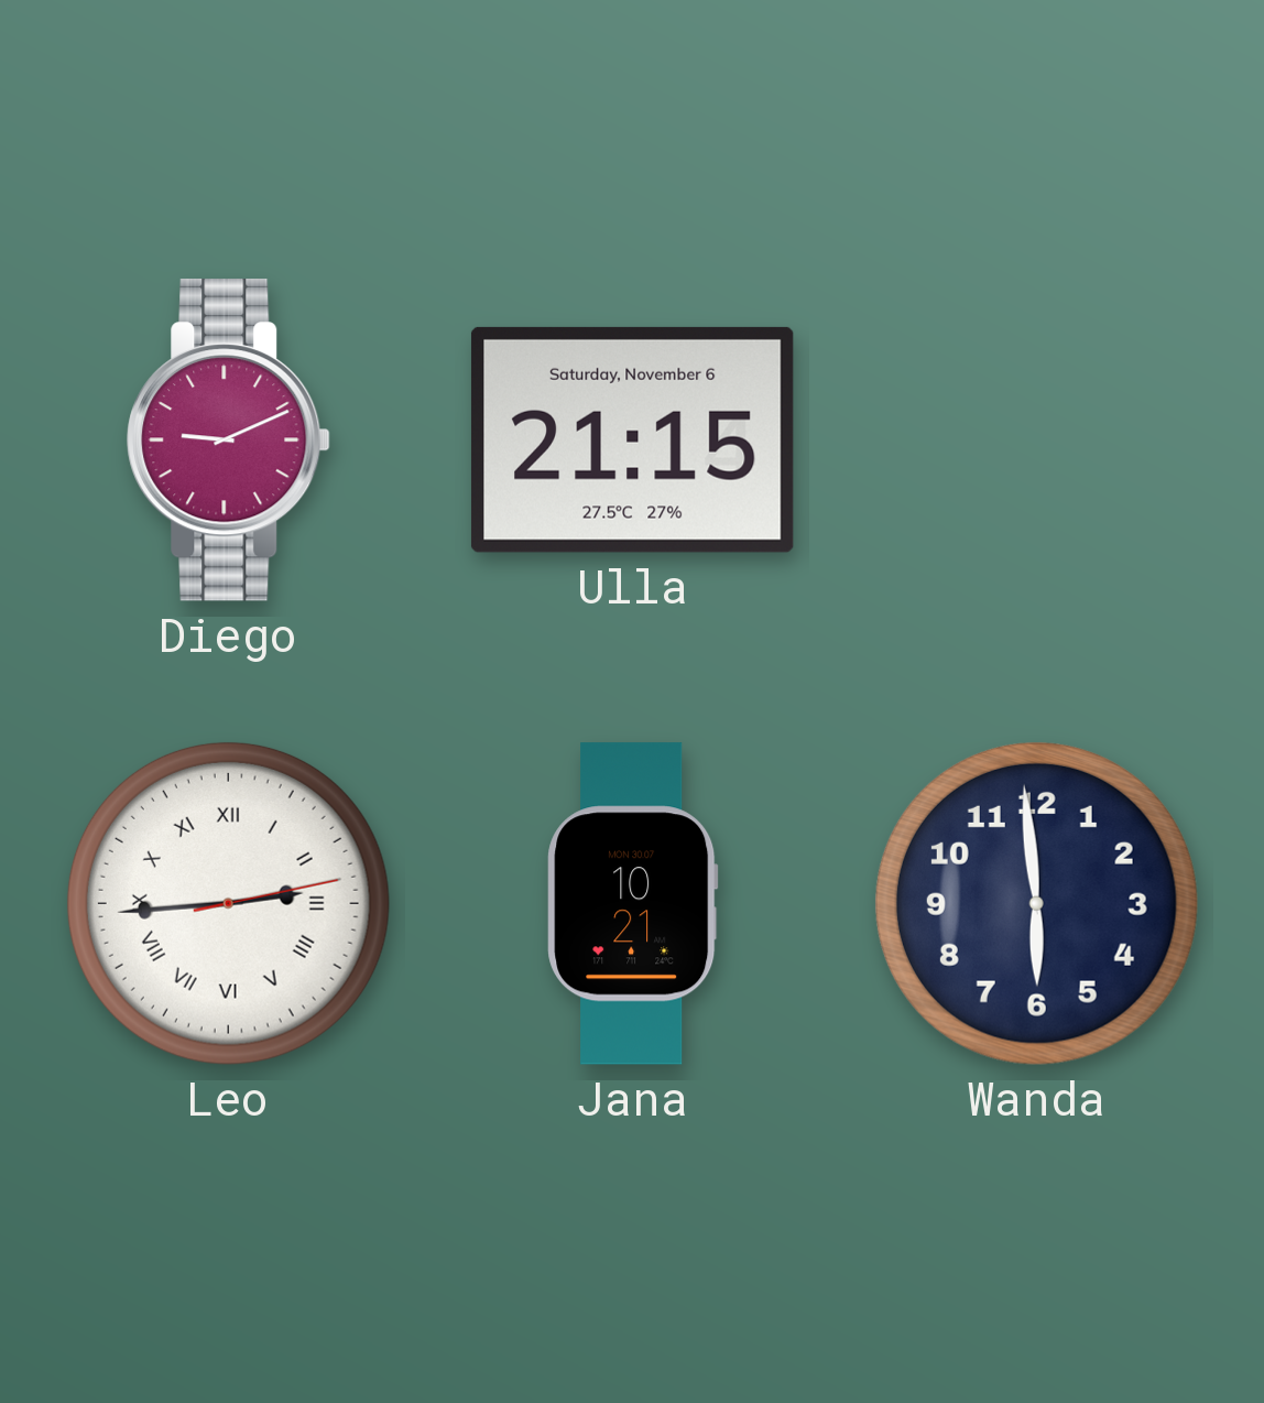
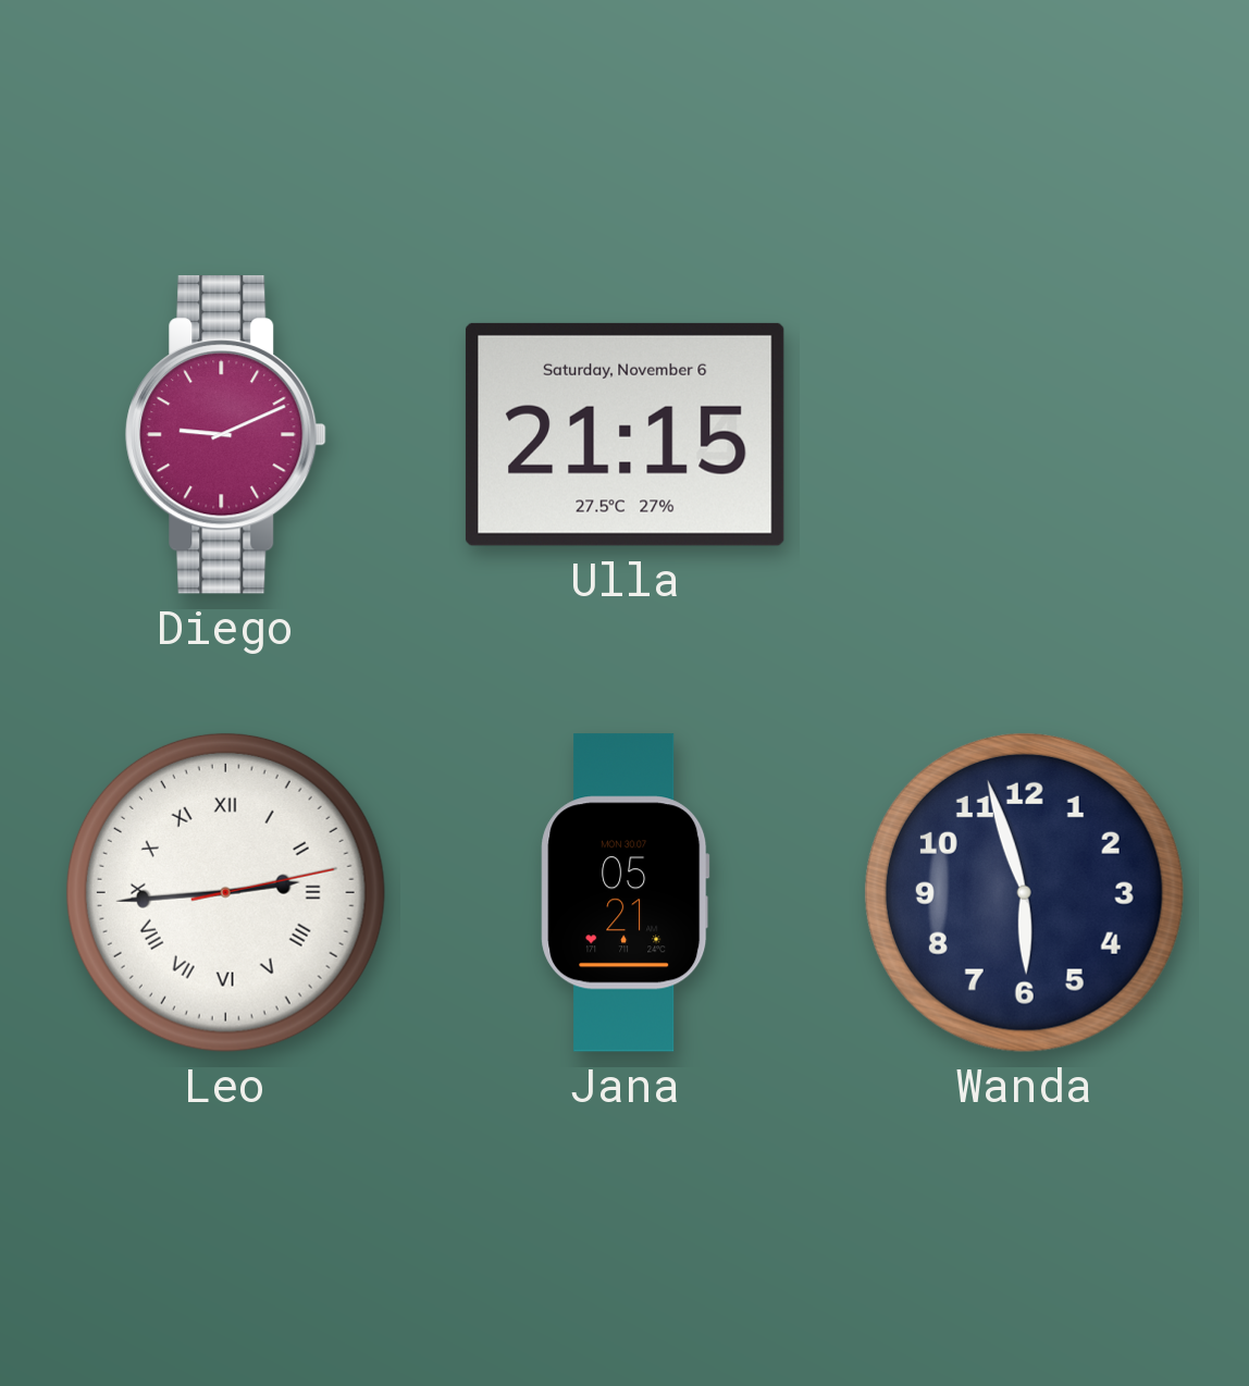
Jana: 10:21 -> 05:21 (626, 893)
Wanda: 5:59 -> 5:57 (1024, 892)
